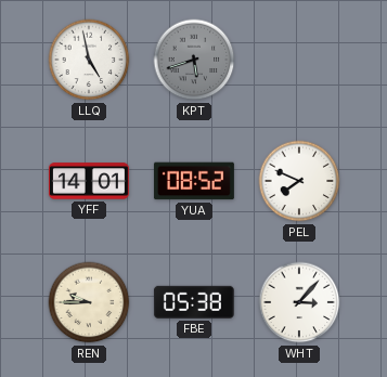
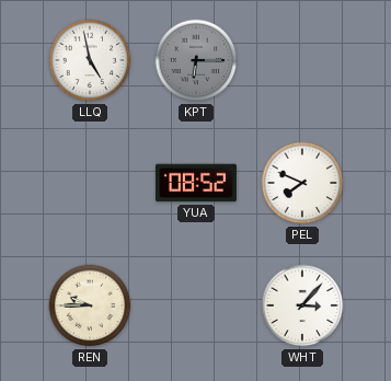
KPT: 5:42 -> 6:15 (196, 60)
YFF: 14:01 -> none (89, 181)
FBE: 05:38 -> none (194, 302)
